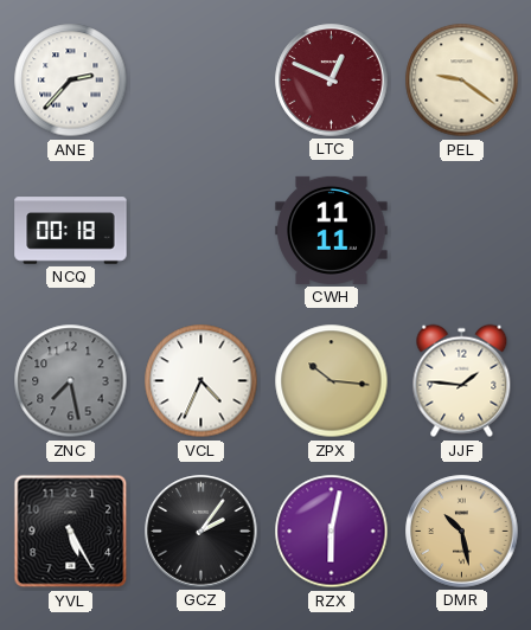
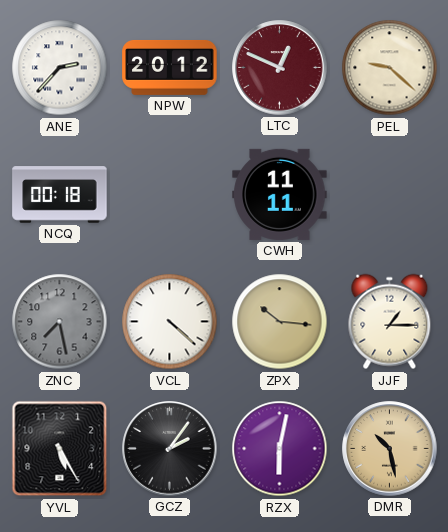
NPW: none -> 20:12 (170, 67)
PEL: 9:21 -> 9:22 (390, 68)
VCL: 4:34 -> 4:22 (170, 322)
JJF: 1:46 -> 1:15 (390, 322)
